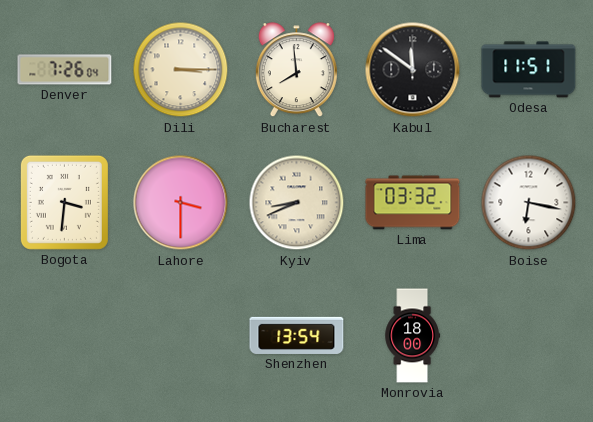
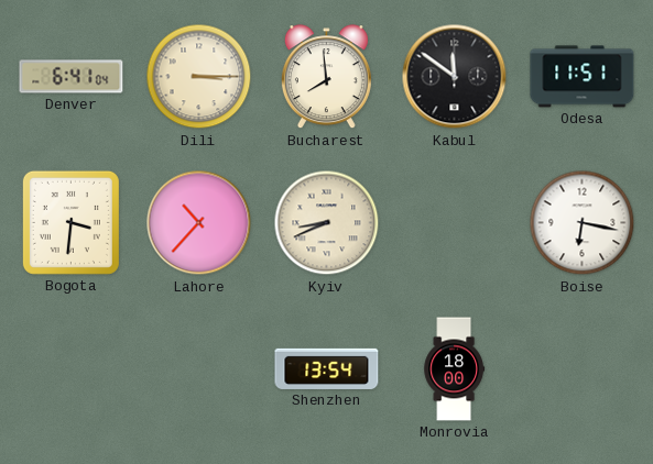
Denver: 7:26 -> 6:41 (72, 77)
Lahore: 3:30 -> 10:37 (199, 223)
Lima: 03:32 -> none (413, 203)
